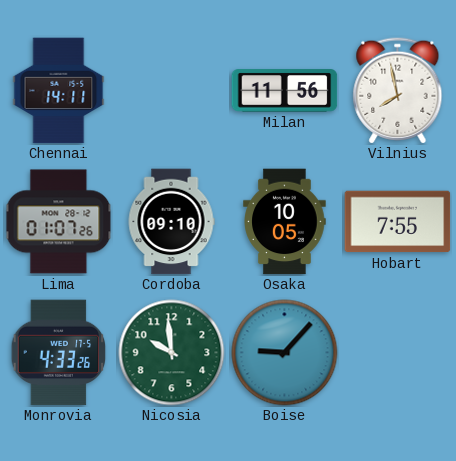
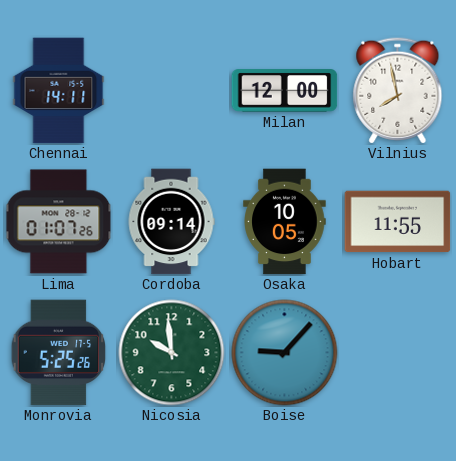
Milan: 11:56 -> 12:00 (285, 91)
Cordoba: 09:10 -> 09:14 (171, 222)
Hobart: 7:55 -> 11:55 (398, 222)
Monrovia: 4:33 -> 5:25 (59, 353)
